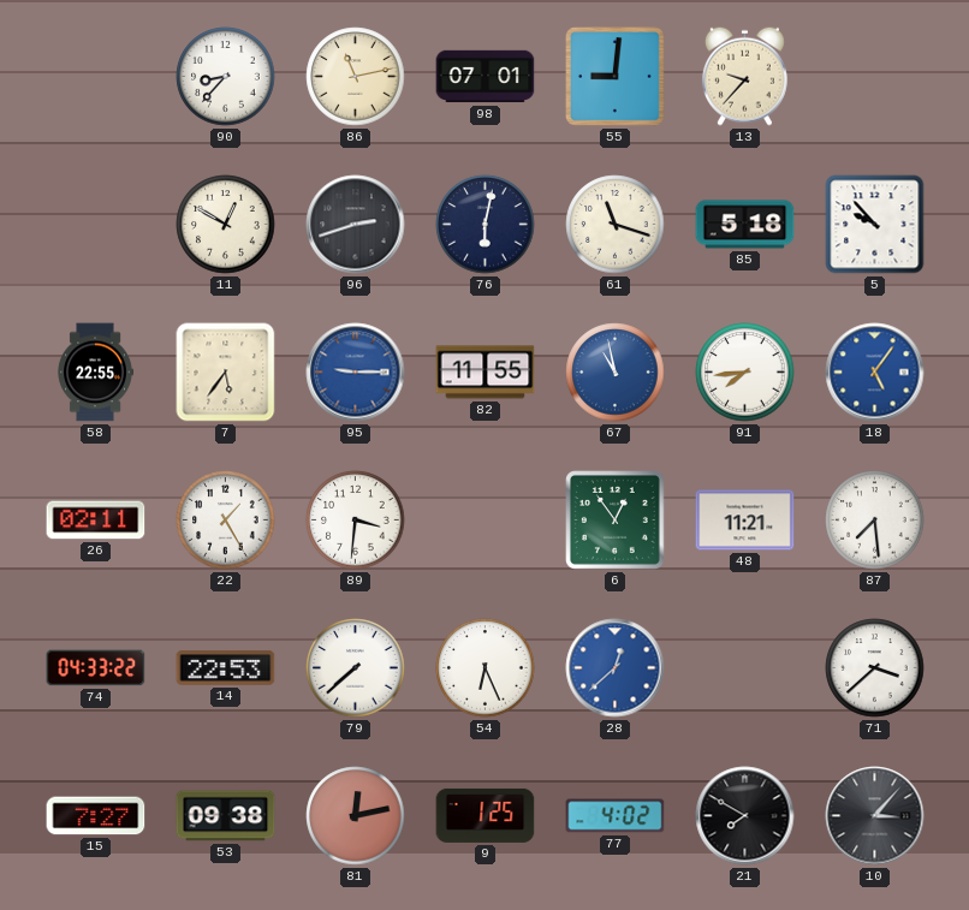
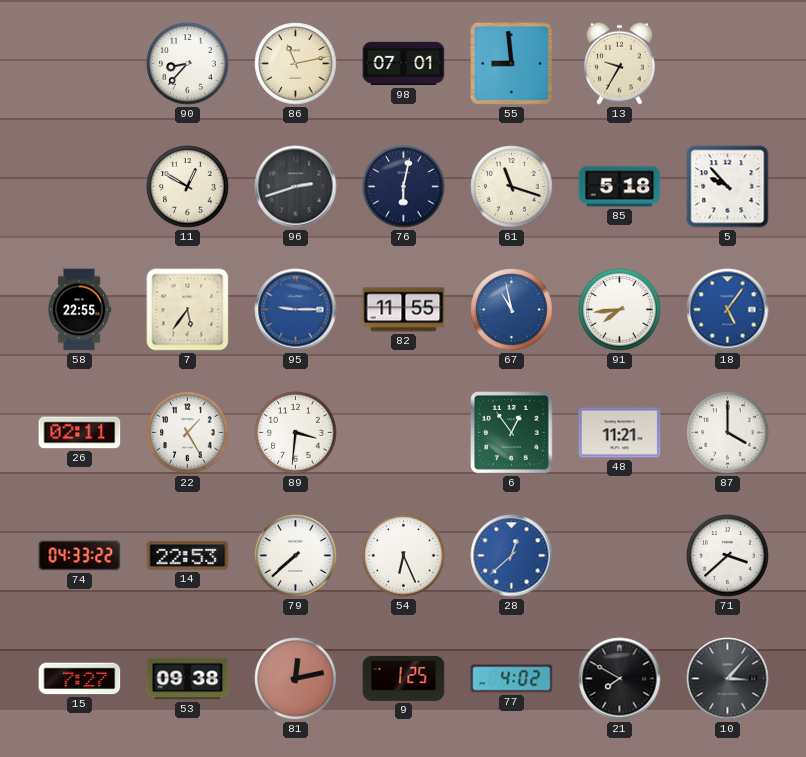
55: 9:01 -> 8:59 (512, 64)
13: 9:37 -> 9:35 (619, 63)
87: 7:29 -> 4:00 (728, 433)
